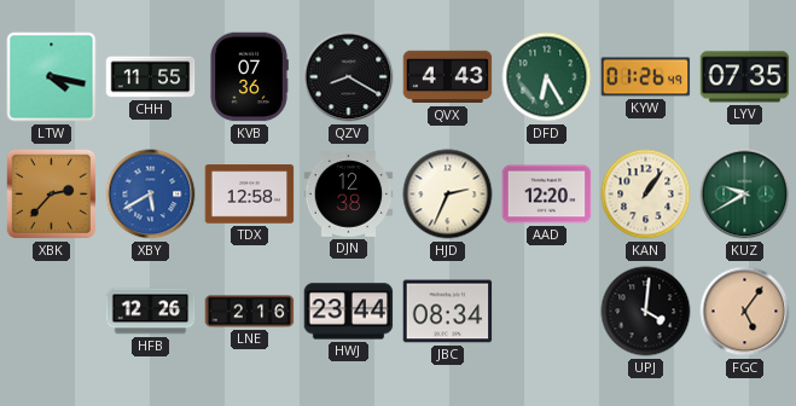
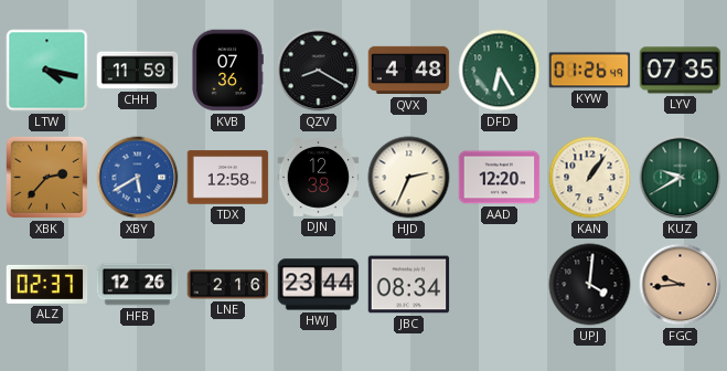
CHH: 11:55 -> 11:59 (138, 71)
QVX: 4:43 -> 4:48 (409, 71)
ALZ: none -> 02:37 (47, 284)
FGC: 5:06 -> 9:44 (681, 285)
